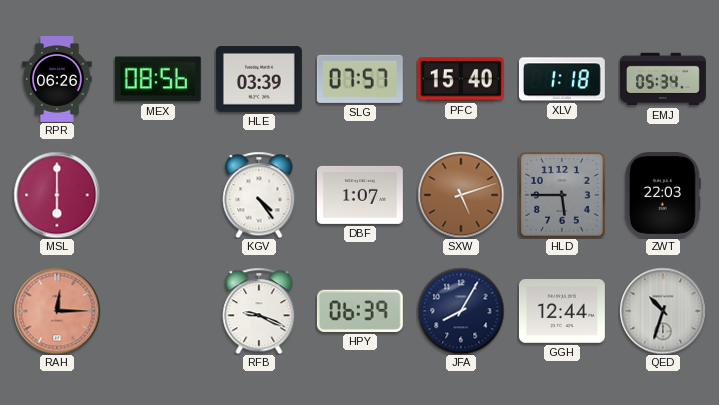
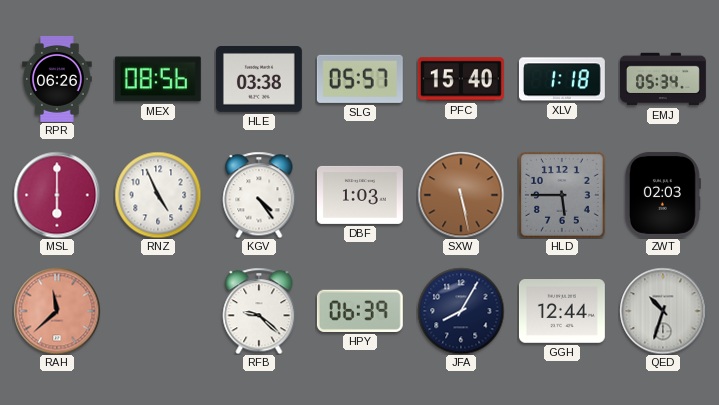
HLE: 03:39 -> 03:38 (259, 80)
SLG: 07:57 -> 05:57 (360, 79)
RNZ: none -> 4:56 (158, 195)
DBF: 1:07 -> 1:03 (360, 195)
SXW: 5:12 -> 5:28 (461, 195)
ZWT: 22:03 -> 02:03 (663, 195)
RAH: 12:15 -> 11:38 (57, 311)
RFB: 9:19 -> 9:22 (259, 311)
